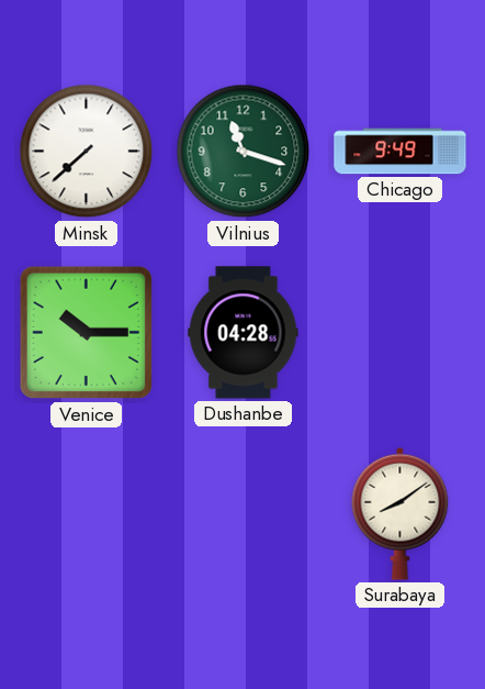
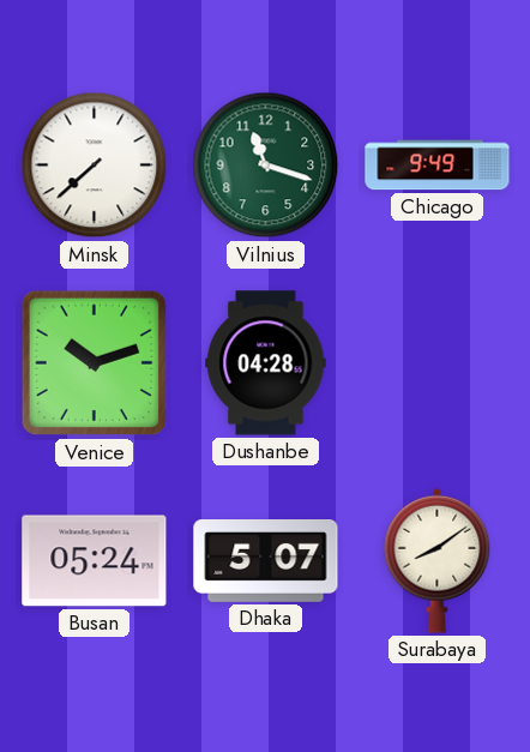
Venice: 10:15 -> 10:12 (95, 363)
Busan: none -> 05:24 (95, 561)
Dhaka: none -> 5:07 (266, 561)
